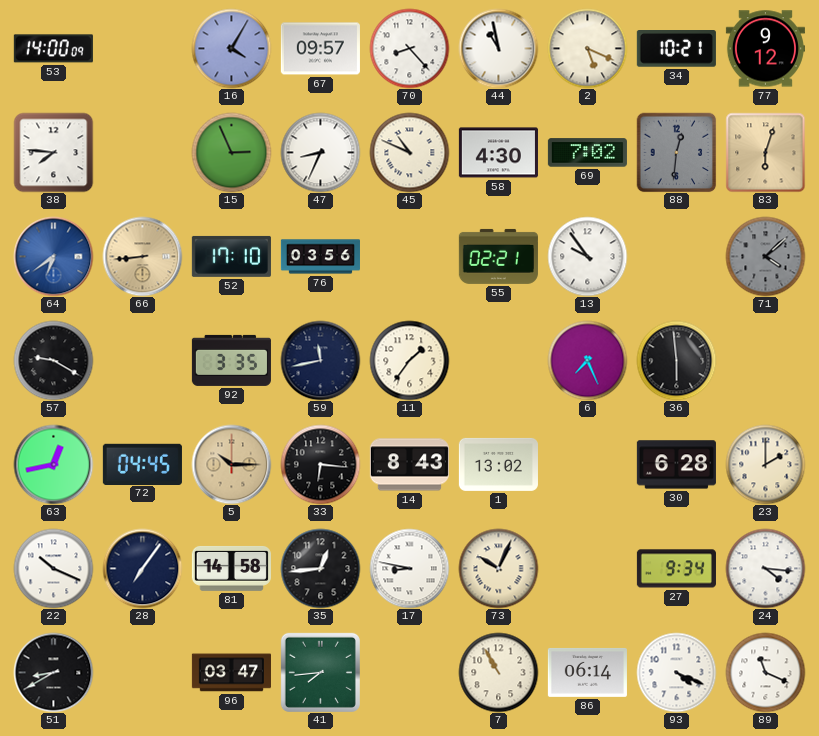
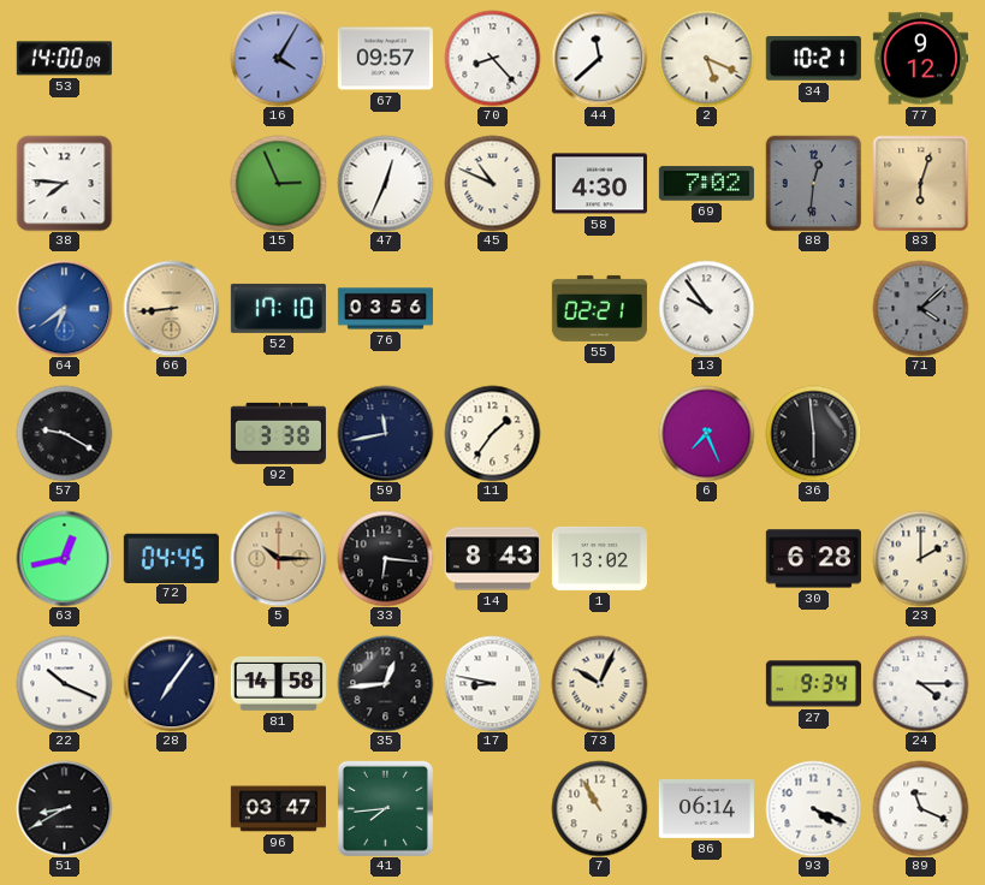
44: 10:58 -> 11:38 (599, 58)
47: 8:34 -> 12:34 (385, 183)
92: 3:35 -> 3:38 (278, 433)
24: 4:16 -> 4:15 (920, 683)
